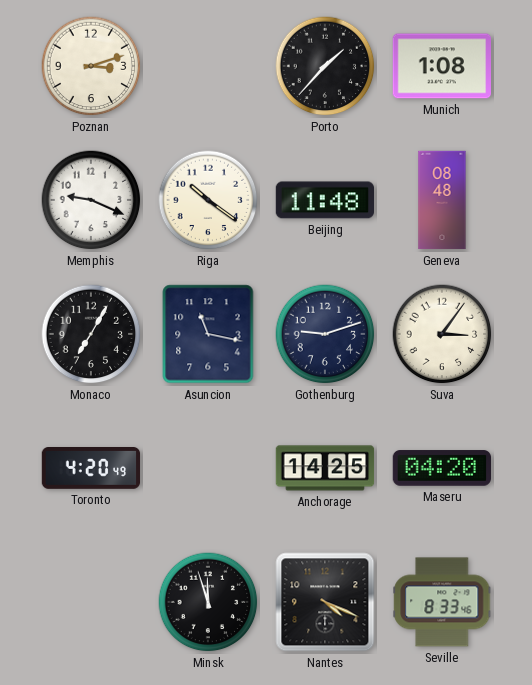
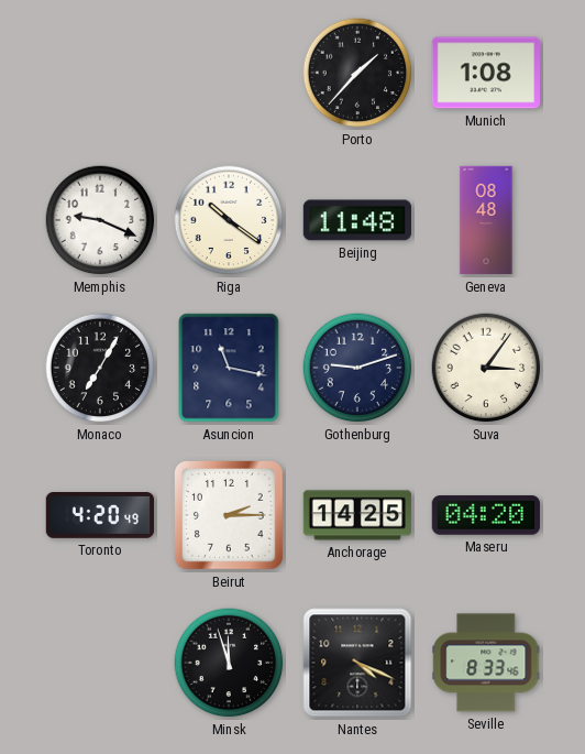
Poznan: 3:12 -> none (91, 66)
Beirut: none -> 2:15 (230, 516)
